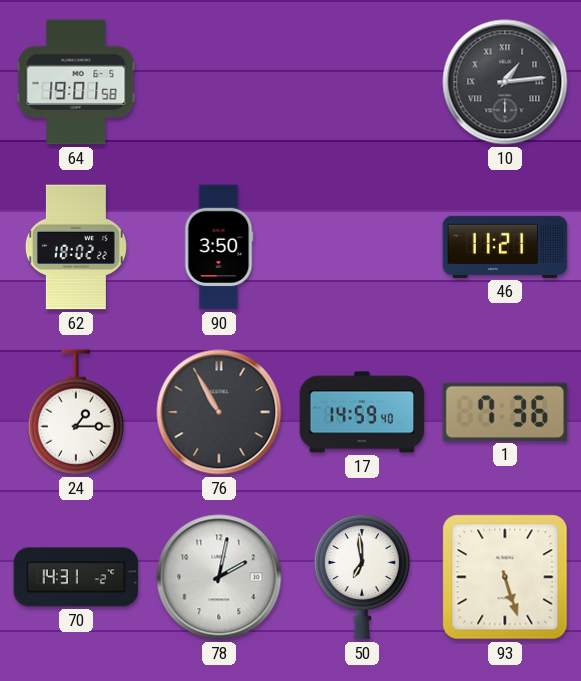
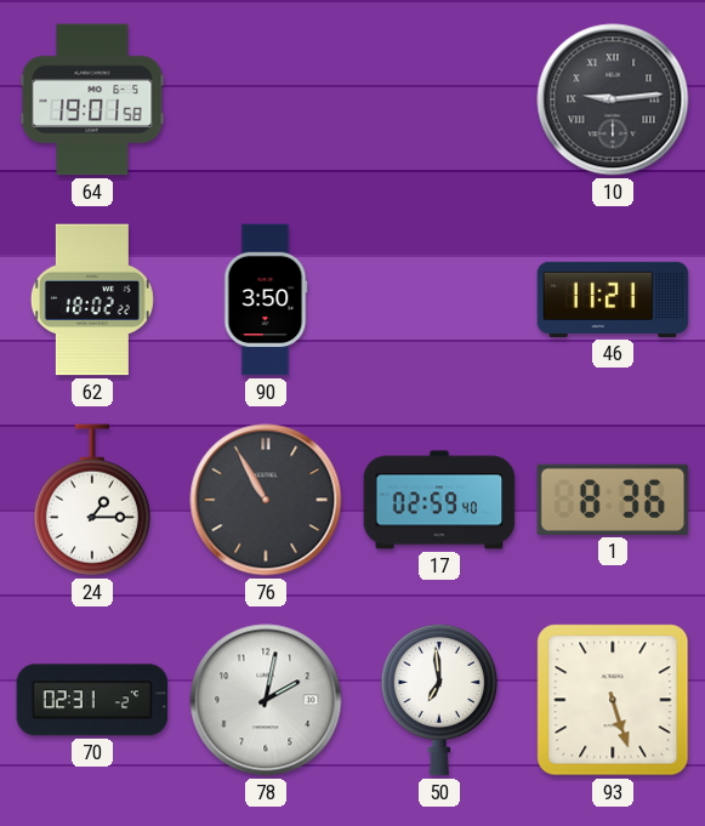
10: 1:14 -> 9:14 (613, 99)
17: 14:59 -> 02:59 (439, 500)
1: 7:36 -> 8:36 (613, 500)
70: 14:31 -> 02:31 (92, 700)
